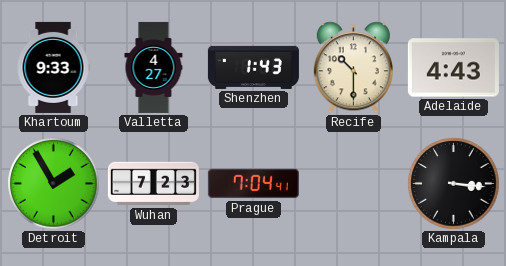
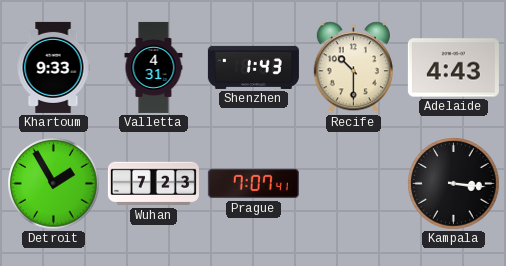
Valletta: 4:27 -> 4:31 (154, 67)
Prague: 7:04 -> 7:07 (253, 184)
